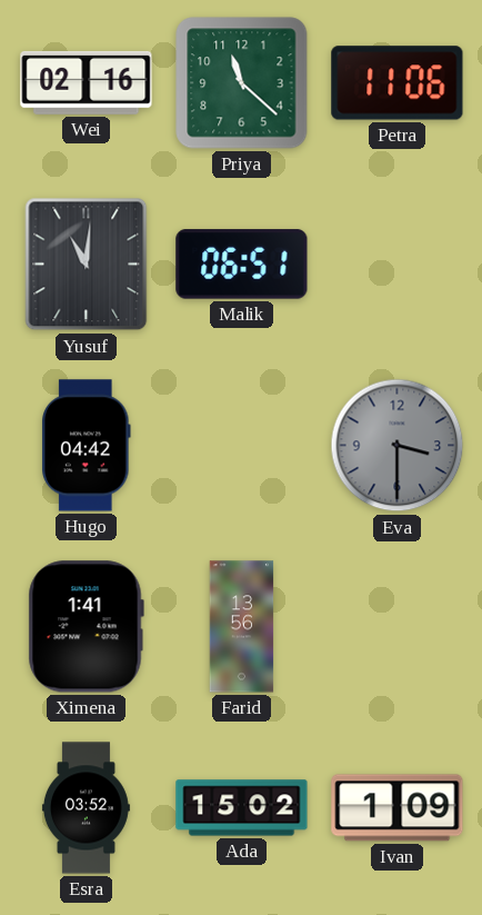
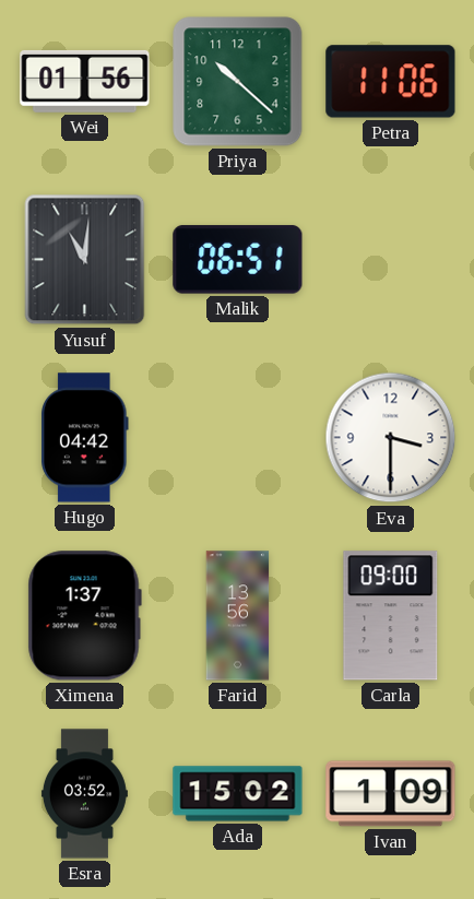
Wei: 02:16 -> 01:56 (85, 81)
Priya: 11:22 -> 10:22 (238, 82)
Eva dial: grey -> white (391, 438)
Ximena: 1:41 -> 1:37 (84, 616)
Carla: none -> 09:00 (391, 616)
